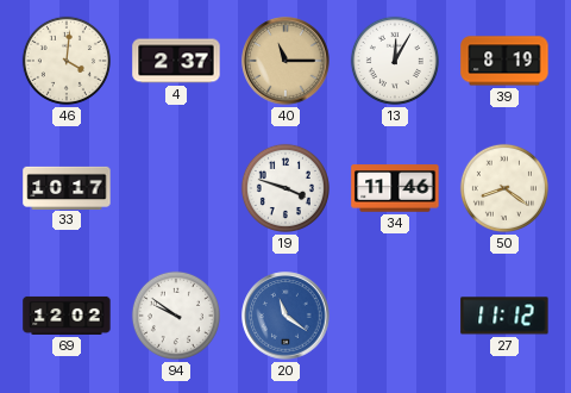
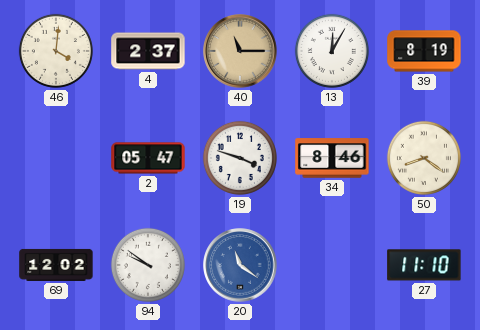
33: 10:17 -> none (67, 187)
2: none -> 05:47 (148, 158)
34: 11:46 -> 8:46 (332, 158)
27: 11:12 -> 11:10 (424, 265)
